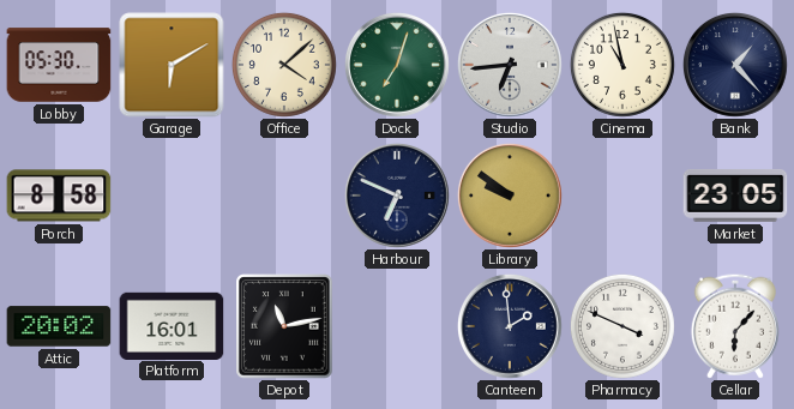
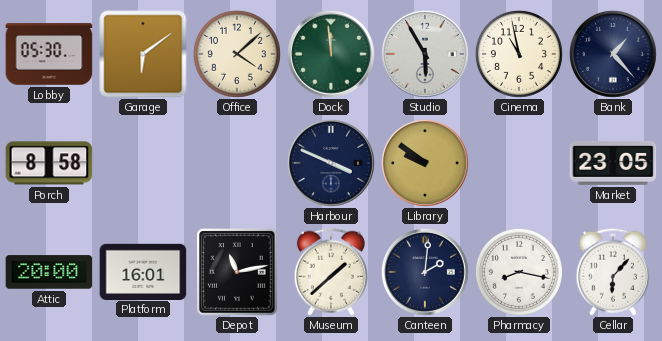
Garage: 6:10 -> 6:09 (143, 54)
Dock: 7:03 -> 11:59 (331, 54)
Studio: 6:44 -> 5:55 (425, 54)
Harbour: 6:49 -> 3:49 (331, 163)
Attic: 20:02 -> 20:00 (49, 272)
Museum: none -> 1:38 (331, 272)
Canteen: 1:59 -> 2:01 (425, 272)
Pharmacy: 3:49 -> 8:17 (519, 272)
